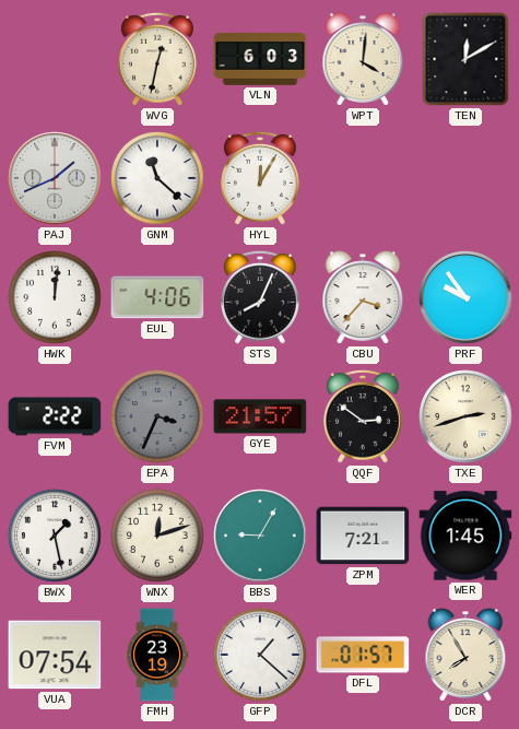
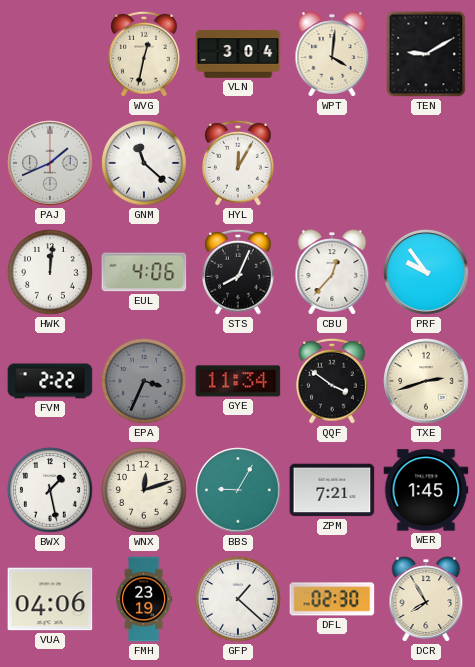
VLN: 6:03 -> 3:04 (238, 55)
TEN: 12:10 -> 9:10 (426, 54)
CBU: 3:37 -> 12:37 (332, 272)
GYE: 21:57 -> 11:34 (238, 381)
QQF: 2:51 -> 3:51 (333, 381)
VUA: 07:54 -> 04:06 (50, 599)
DFL: 01:57 -> 02:30 (332, 599)
